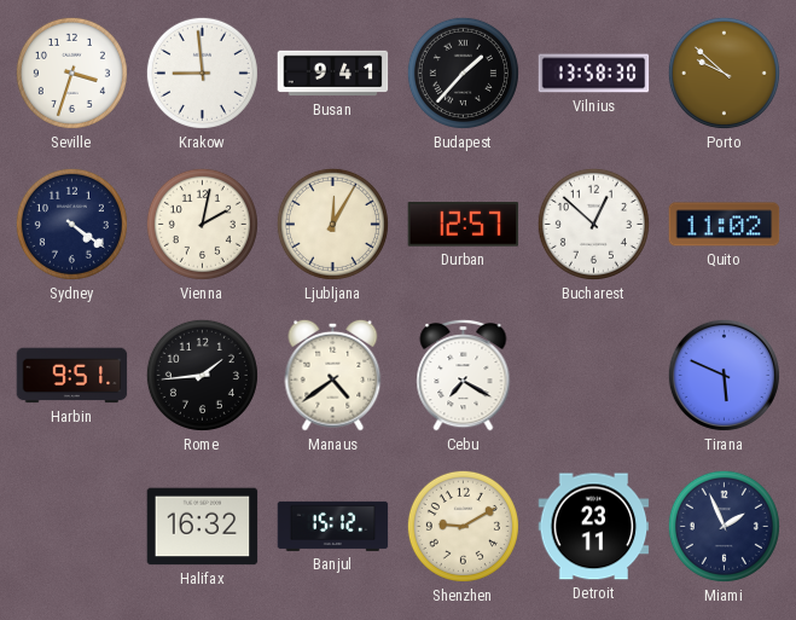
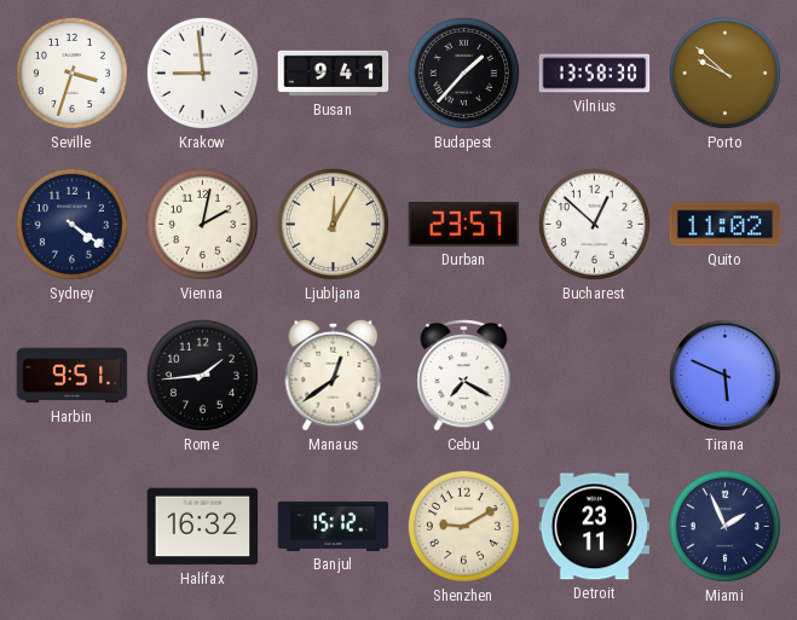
Durban: 12:57 -> 23:57 (464, 225)
Manaus: 4:39 -> 12:39 (334, 375)
